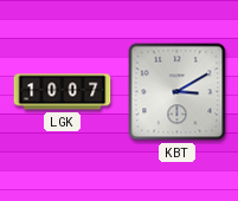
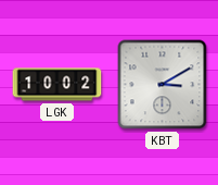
LGK: 10:07 -> 10:02 (57, 85)
